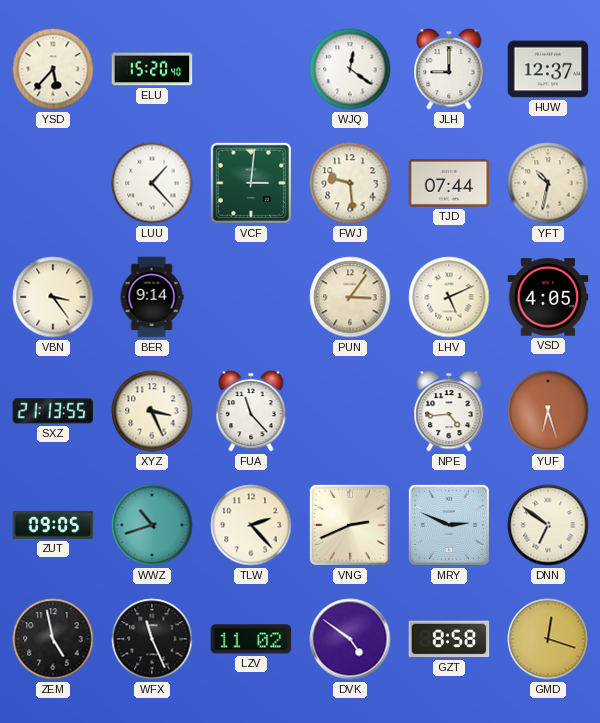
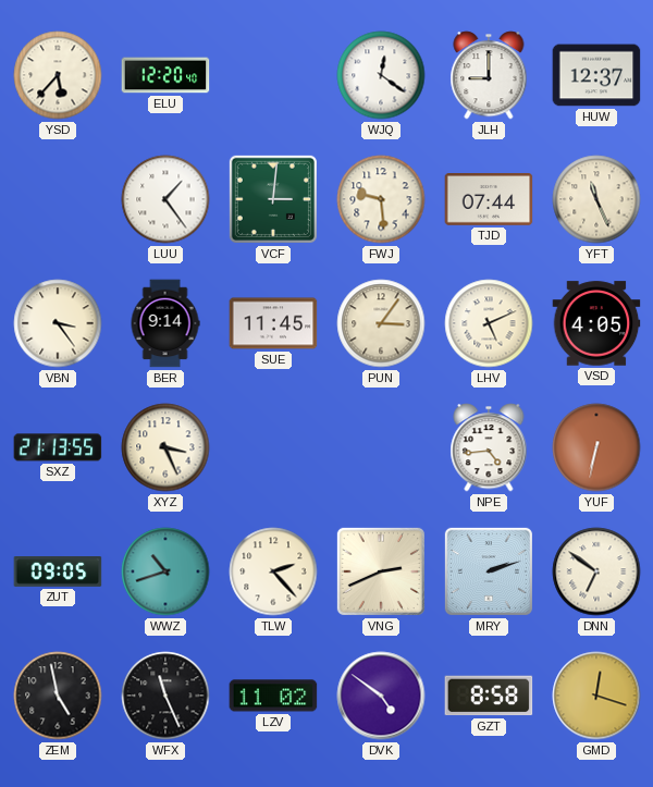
ELU: 15:20 -> 12:20 (165, 75)
LUU: 1:23 -> 1:24 (165, 199)
YFT: 10:32 -> 11:26 (596, 199)
SUE: none -> 11:45 (273, 323)
FUA: 11:23 -> none (251, 411)
YUF: 6:27 -> 6:32 (596, 447)
MRY: 2:49 -> 2:12 (489, 571)
